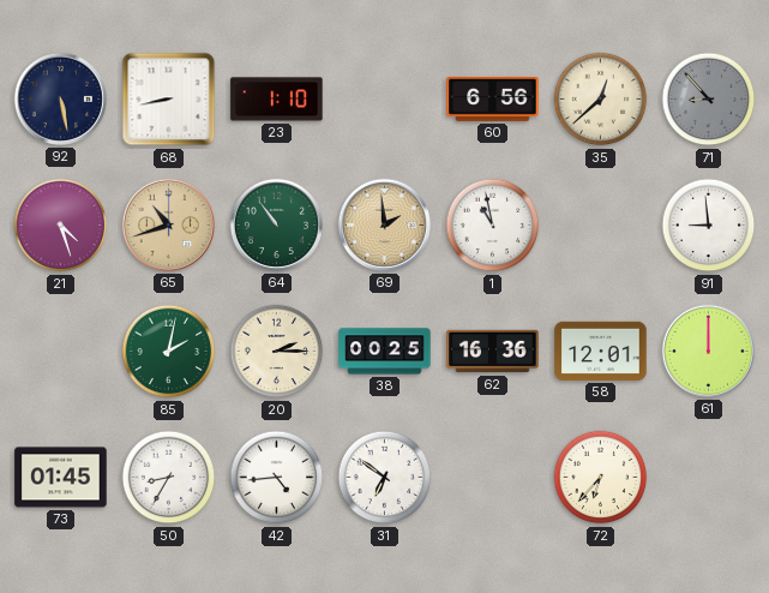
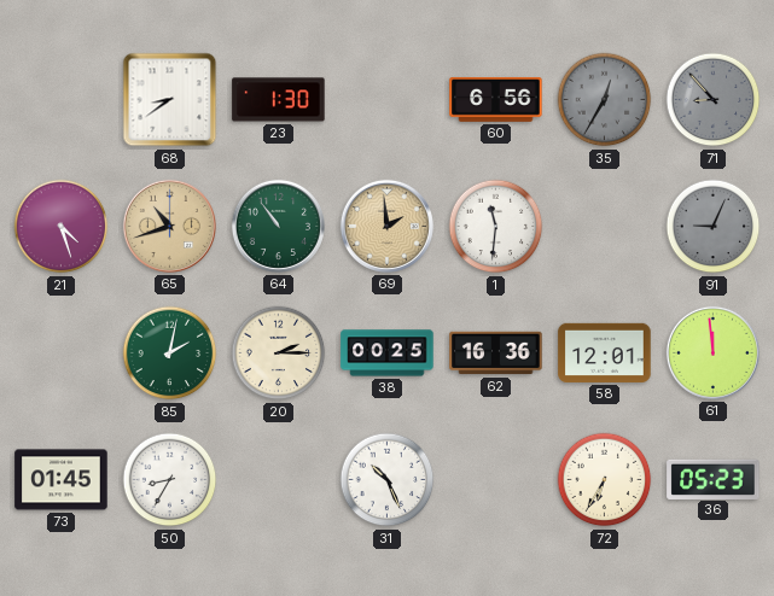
92: 5:28 -> none (60, 98)
68: 8:43 -> 8:39 (170, 100)
23: 1:10 -> 1:30 (279, 100)
35: 12:38 -> 12:35 (605, 100)
35 dial: cream -> grey (605, 100)
1: 10:58 -> 11:31 (496, 227)
91: 8:59 -> 9:04 (714, 227)
91 dial: white -> grey (714, 227)
61: 12:00 -> 11:59 (712, 352)
42: 4:44 -> none (277, 478)
31: 6:51 -> 10:26 (388, 480)
72: 6:37 -> 6:35 (605, 480)
36: none -> 05:23 (714, 479)
